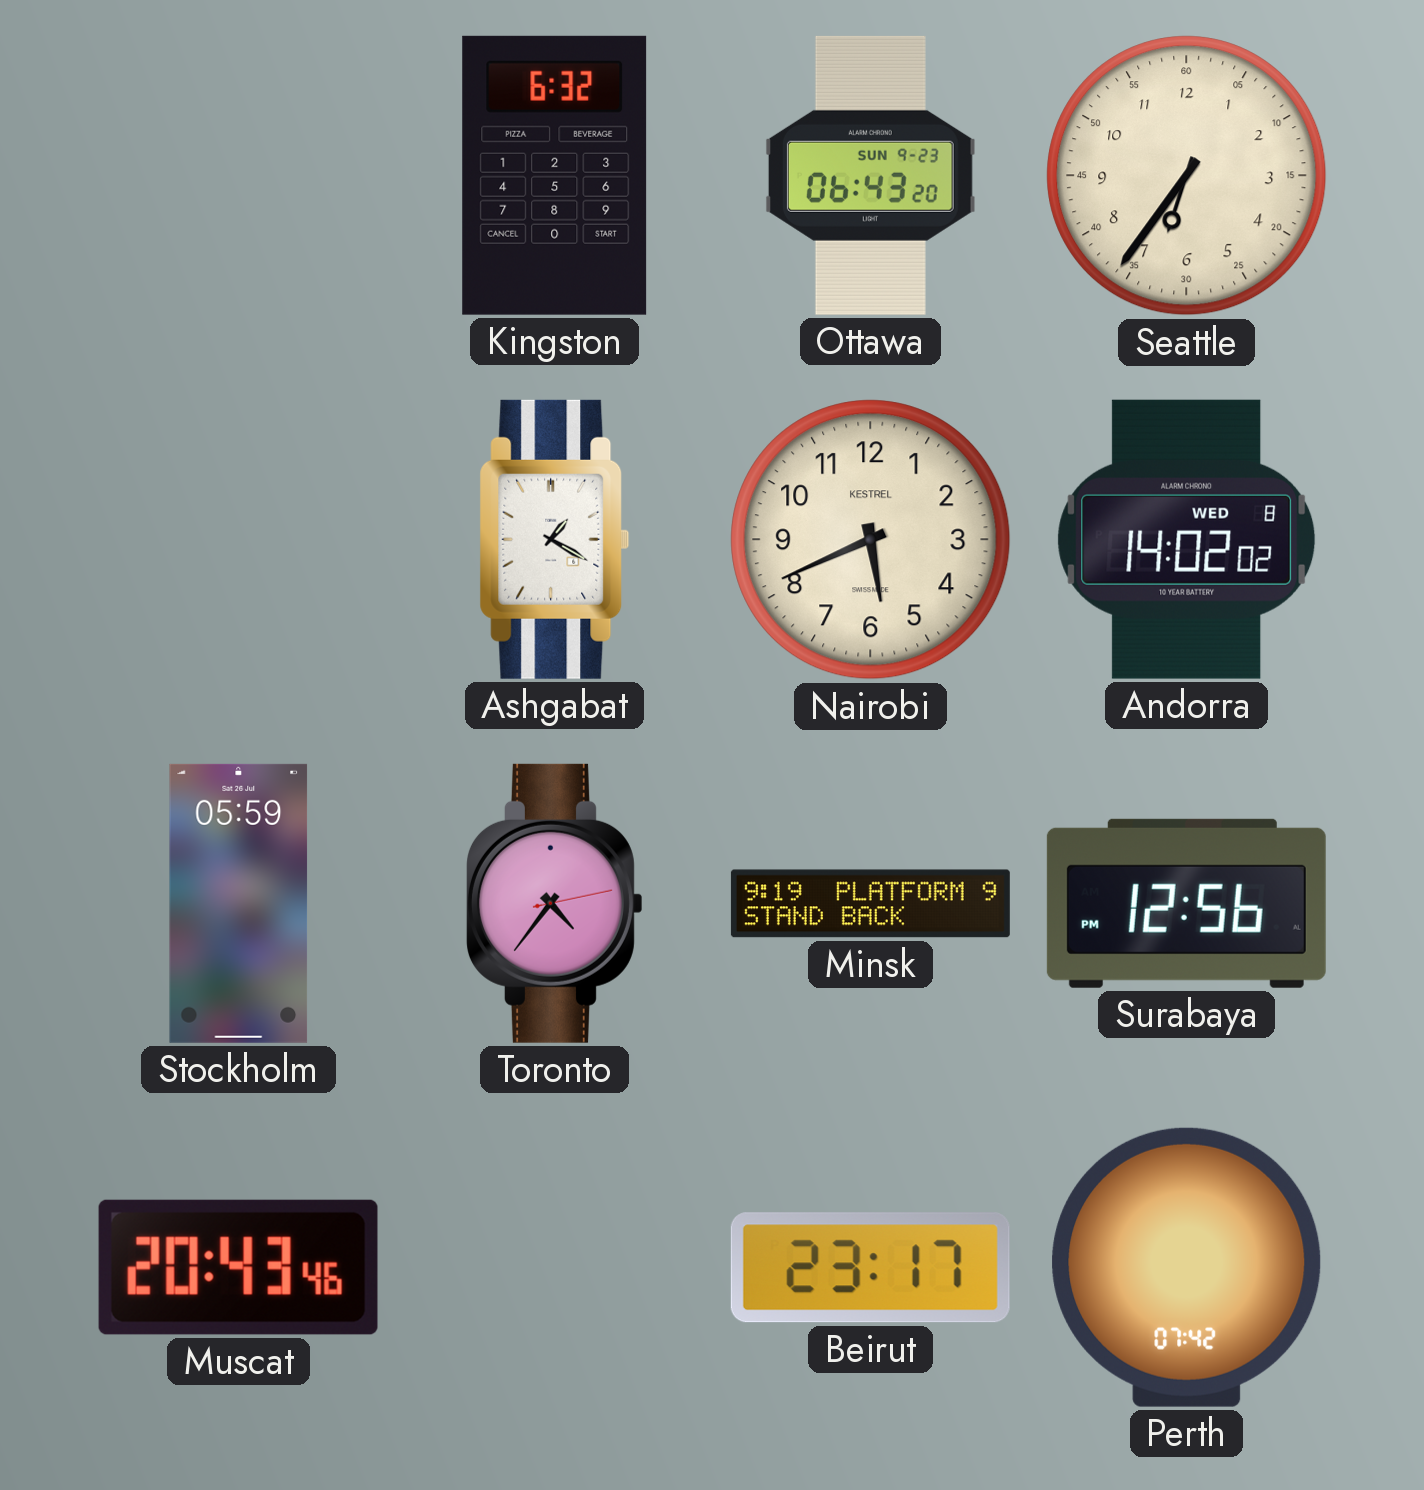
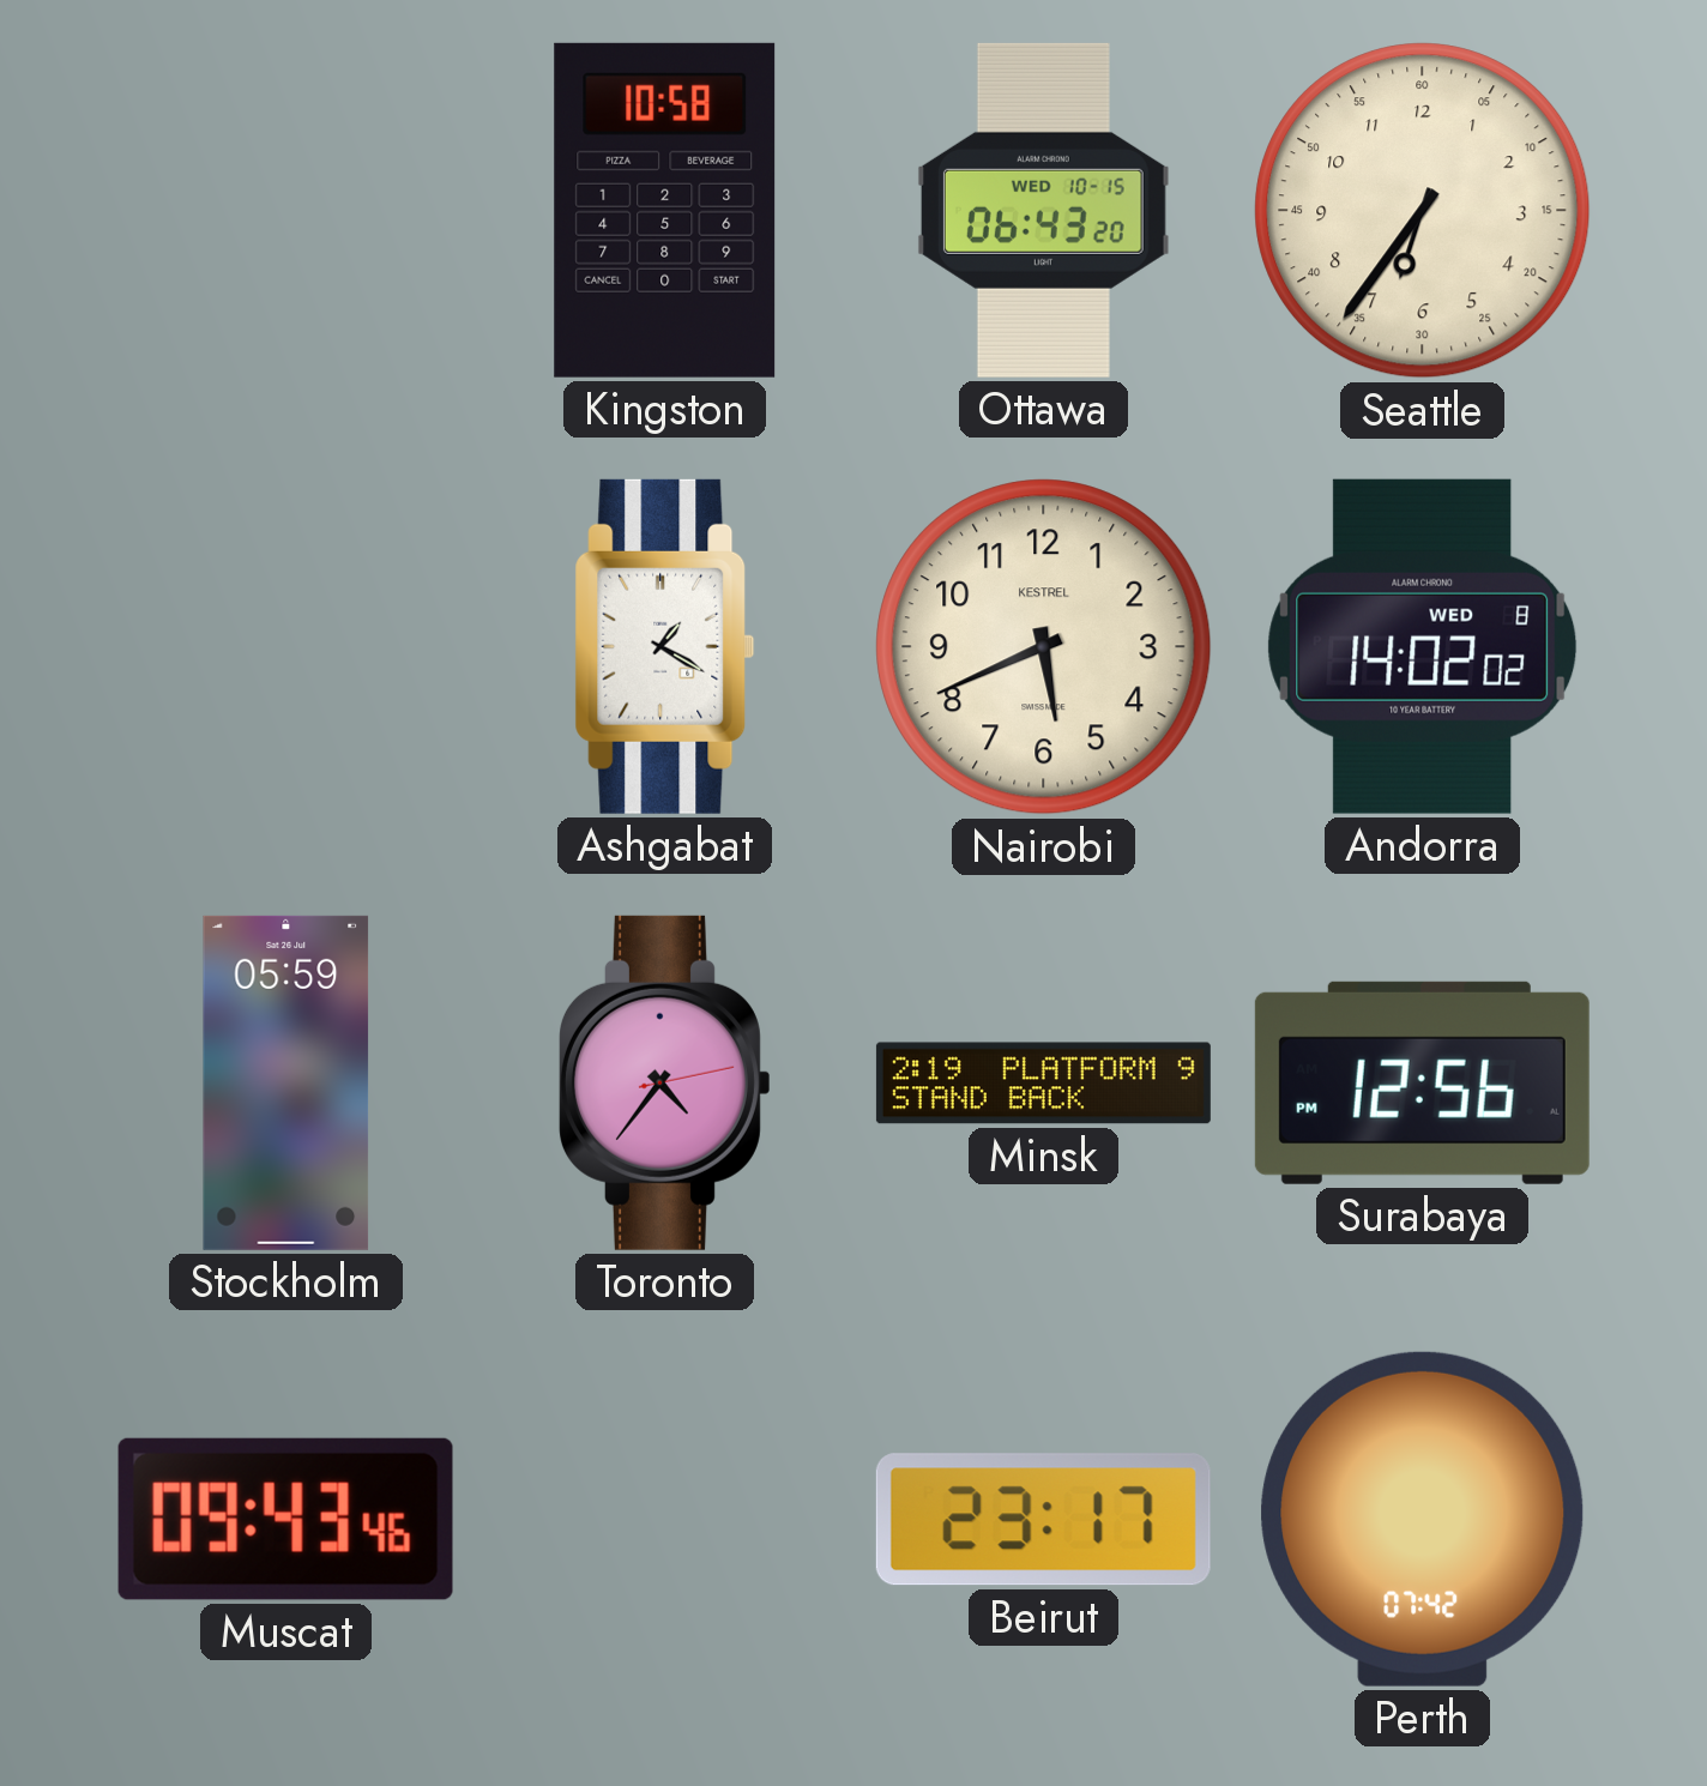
Kingston: 6:32 -> 10:58 (665, 210)
Ottawa date: SUN 9-23 -> WED 10-15 (1043, 210)
Minsk: 9:19 -> 2:19 (1043, 1084)
Muscat: 20:43 -> 09:43 (285, 1519)
